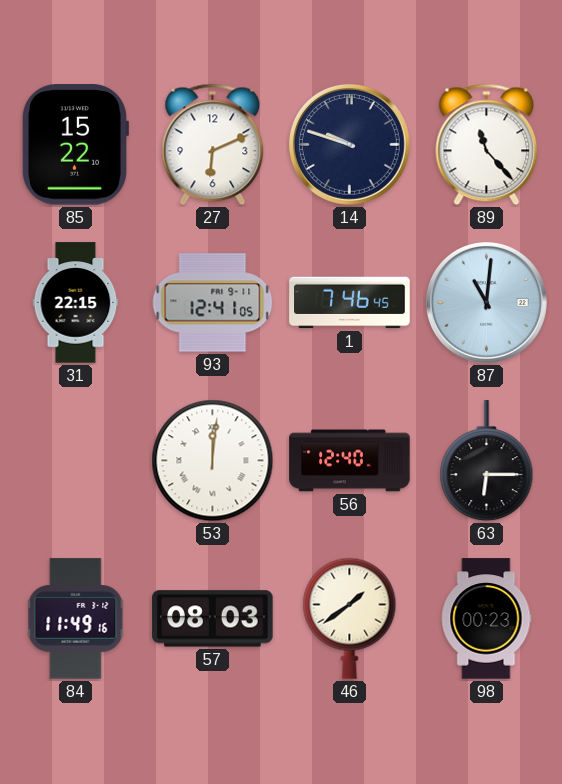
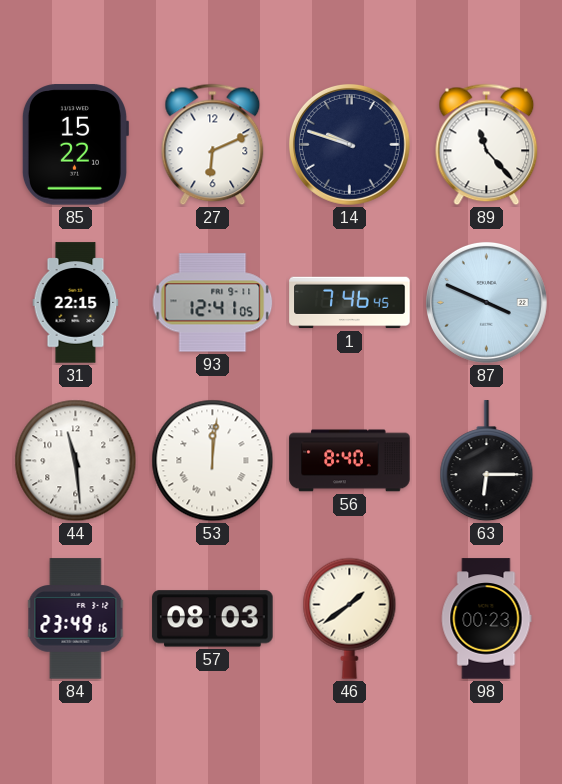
87: 11:01 -> 3:49 (486, 302)
44: none -> 11:29 (76, 461)
56: 12:40 -> 8:40 (350, 461)
84: 11:49 -> 23:49 (76, 619)
